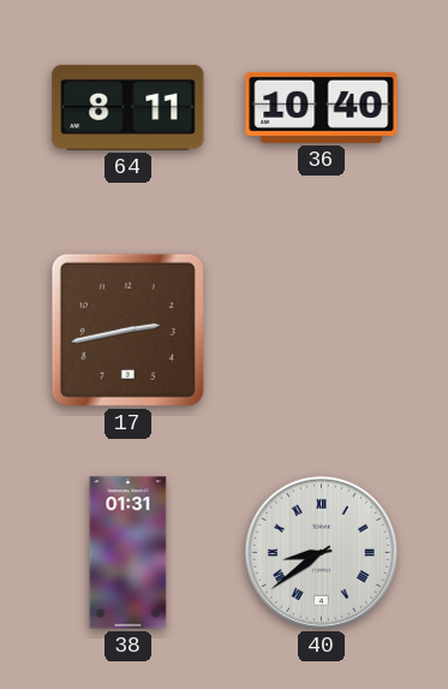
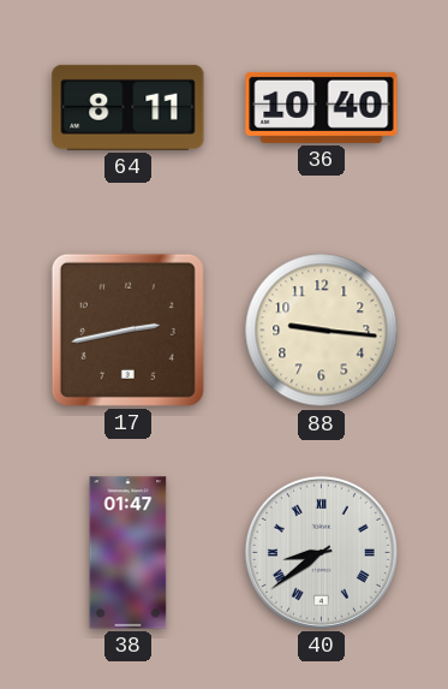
88: none -> 9:16 (322, 331)
38: 01:31 -> 01:47 (129, 553)
